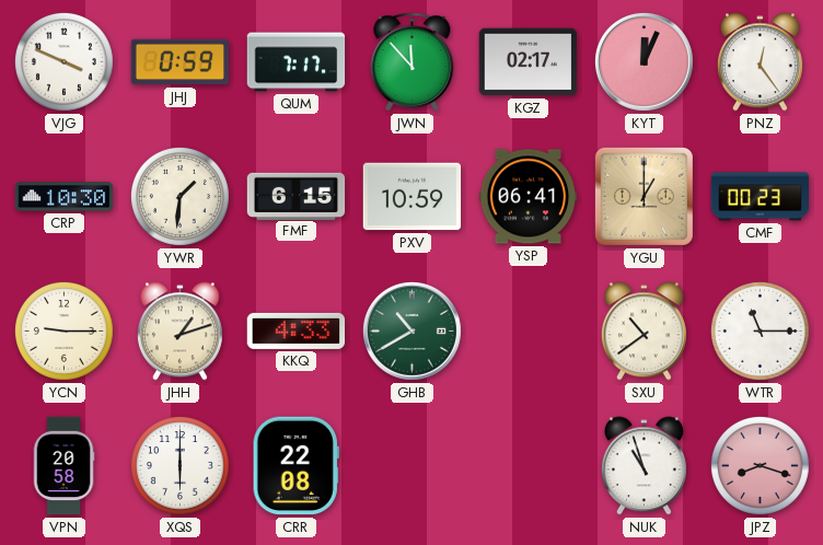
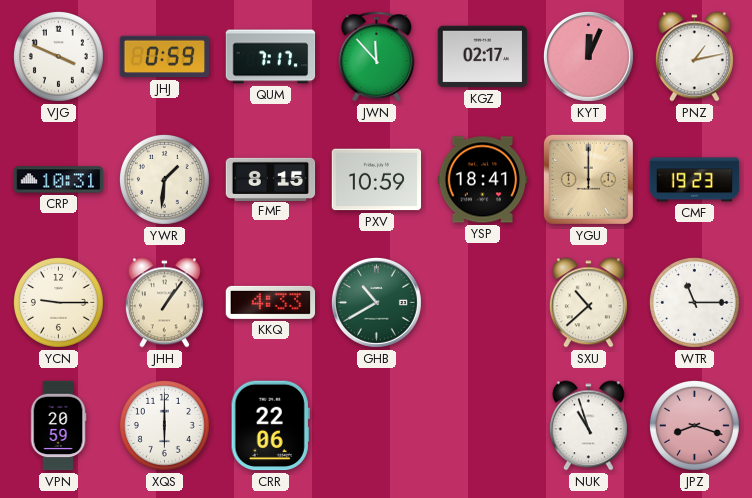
PNZ: 12:24 -> 1:13 (694, 57)
CRP: 10:30 -> 10:31 (59, 180)
FMF: 6:15 -> 8:15 (271, 179)
YSP: 06:41 -> 18:41 (483, 180)
YGU: 1:00 -> 12:00 (588, 179)
CMF: 00:23 -> 19:23 (695, 180)
JHH: 1:12 -> 1:06 (164, 303)
SXU: 10:39 -> 10:38 (588, 303)
VPN: 20:58 -> 20:59 (58, 426)
CRR: 22:08 -> 22:06 (270, 426)
